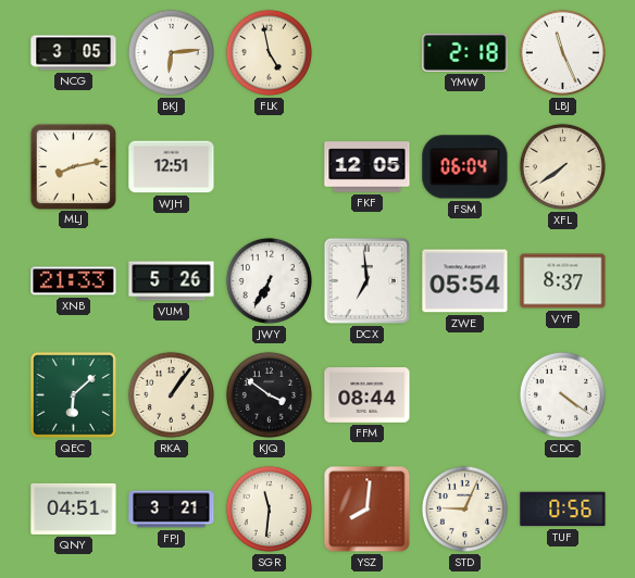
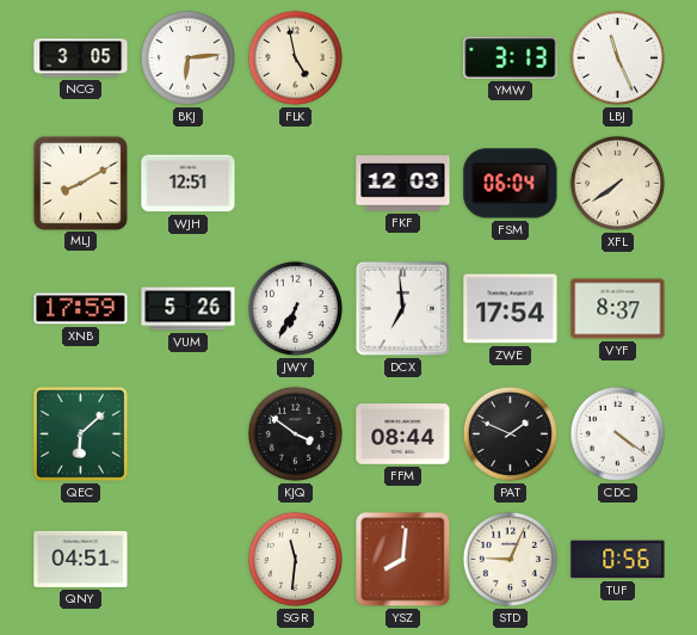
YMW: 2:18 -> 3:13 (511, 57)
MLJ: 8:13 -> 8:10 (80, 183)
FKF: 12:05 -> 12:03 (403, 184)
XNB: 21:33 -> 17:59 (81, 309)
ZWE: 05:54 -> 17:54 (511, 309)
RKA: 1:06 -> none (171, 394)
PAT: none -> 1:49 (510, 433)
FPJ: 3:21 -> none (172, 510)
